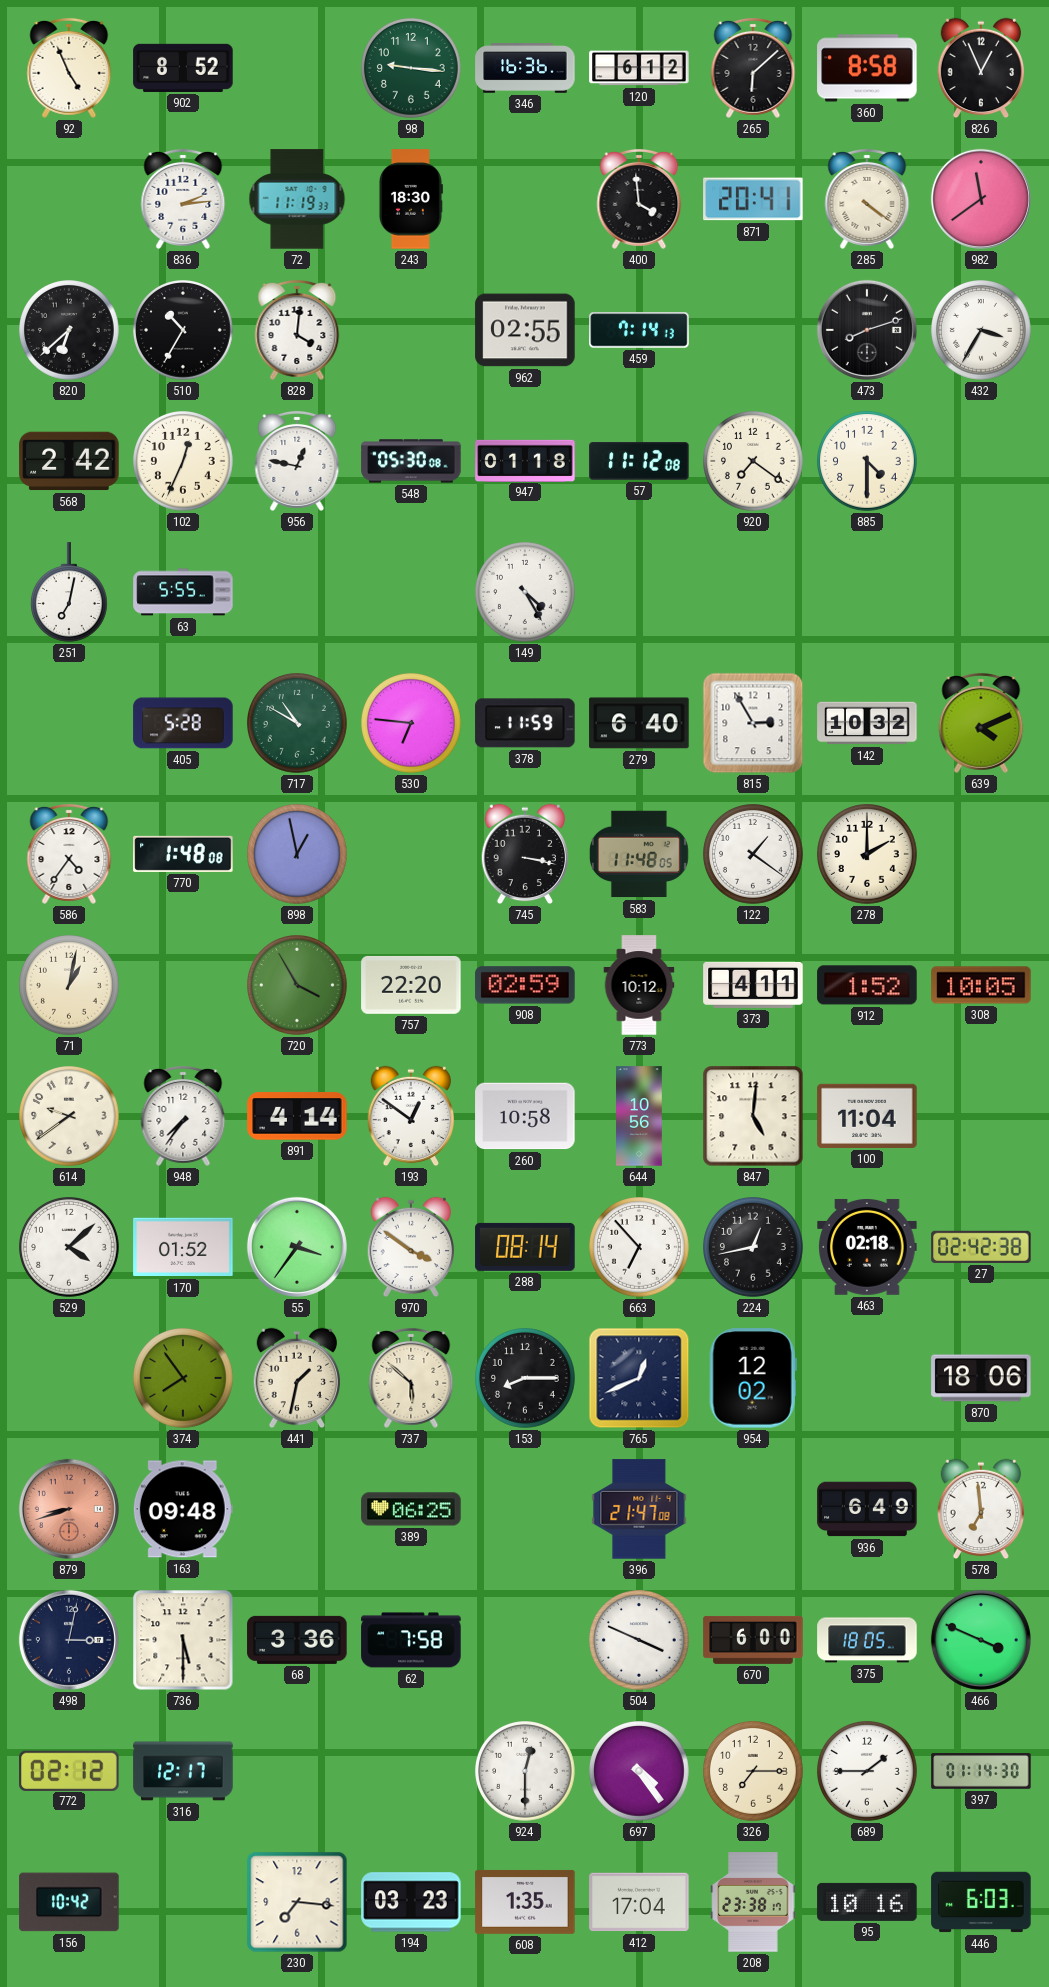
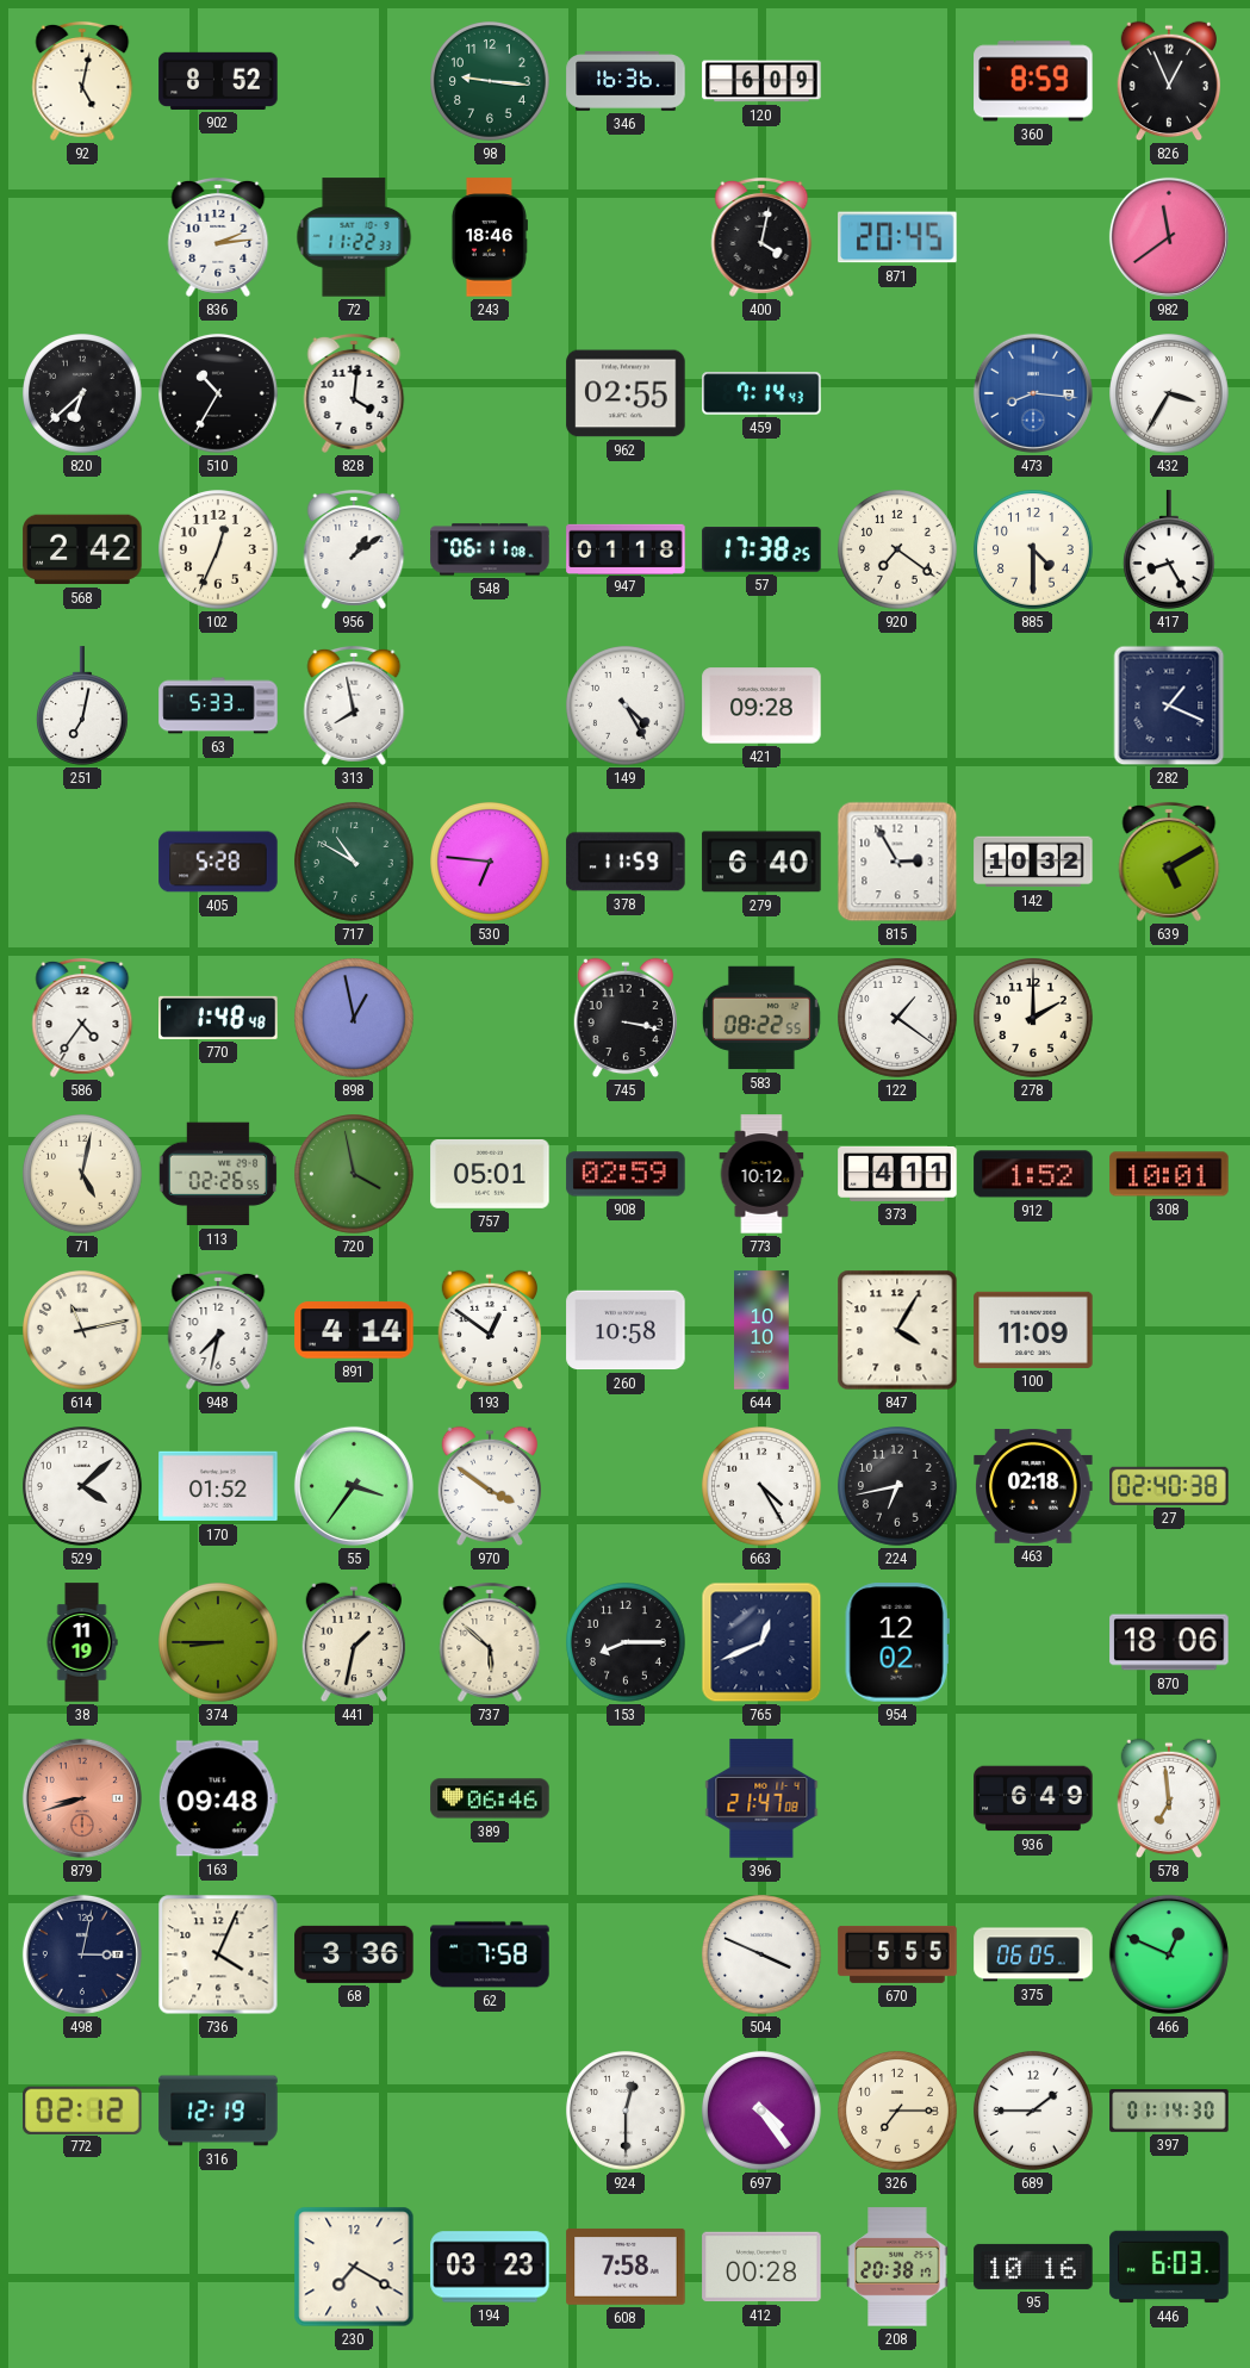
92: 4:56 -> 5:02 (82, 81)
120: 6:12 -> 6:09 (761, 81)
265: 6:08 -> none (753, 68)
360: 8:58 -> 8:59 (1033, 81)
72: 11:19 -> 11:22 (354, 237)
243: 18:30 -> 18:46 (489, 237)
400: 3:59 -> 4:02 (761, 237)
871: 20:41 -> 20:45 (897, 237)
285: 4:21 -> none (867, 199)
459: 7:14:13 -> 7:14:43 (761, 393)
473: 8:12 -> 8:16 (1033, 393)
473 dial: black -> blue (1033, 393)
956: 12:47 -> 1:09 (354, 549)
548: 05:30 -> 06:11 (490, 549)
57: 11:12 -> 17:38 (761, 549)
417: none -> 8:25 (1169, 549)
63: 5:55 -> 5:33 (218, 706)
313: none -> 7:58 (354, 706)
421: none -> 09:28 (761, 706)
282: none -> 1:19 (1169, 706)
639: 4:11 -> 5:10 (1169, 862)
770: 1:48:08 -> 1:48:48 (218, 1018)
583: 11:48 -> 08:22 (761, 1018)
71: 1:02 -> 5:02 (83, 1175)
113: none -> 02:26 (218, 1174)
720: 3:55 -> 3:58 (355, 1175)
757: 22:20 -> 05:01 (490, 1174)
308: 10:05 -> 10:01 (1169, 1174)
614: 9:39 -> 11:13 (83, 1331)
948: 7:36 -> 7:32 (218, 1330)
644: 10:56 -> 10:10 (761, 1330)
847: 5:01 -> 4:05 (897, 1330)
100: 11:04 -> 11:09 (1033, 1330)
288: 08:14 -> none (525, 1247)
663: 6:53 -> 4:25 (763, 1487)
224: 12:43 -> 6:43 (898, 1487)
27: 02:42 -> 02:40 (1169, 1486)
38: none -> 11:19 (82, 1642)
374: 7:54 -> 8:45 (219, 1643)
389: 06:25 -> 06:46 (490, 1798)
736: 5:30 -> 4:04 (218, 1954)
670: 6:00 -> 5:55 (897, 1954)
375: 18:05 -> 06:05 (1033, 1954)
466: 3:49 -> 12:49 (1169, 1954)
316: 12:17 -> 12:19 (218, 2111)
156: 10:42 -> none (69, 1902)
230: 7:16 -> 7:20 (354, 2267)
608: 1:35 -> 7:58 (626, 2267)
412: 17:04 -> 00:28 (761, 2267)
208: 23:38 -> 20:38 (897, 2267)
